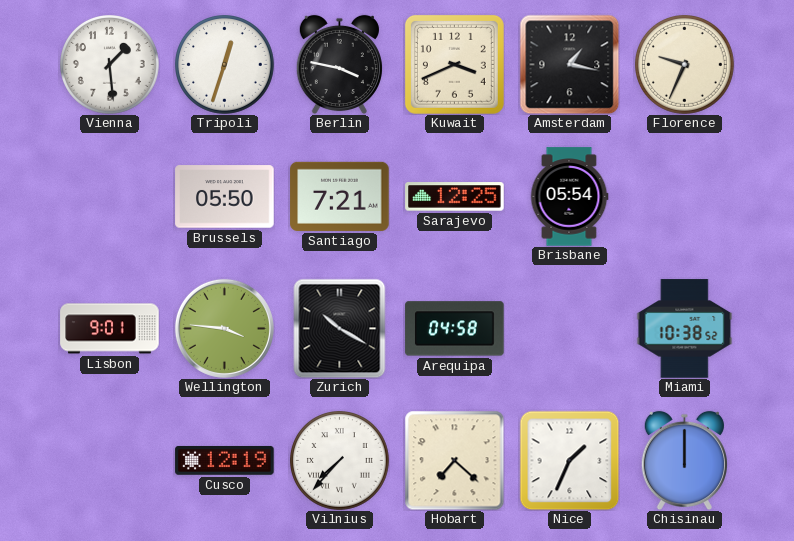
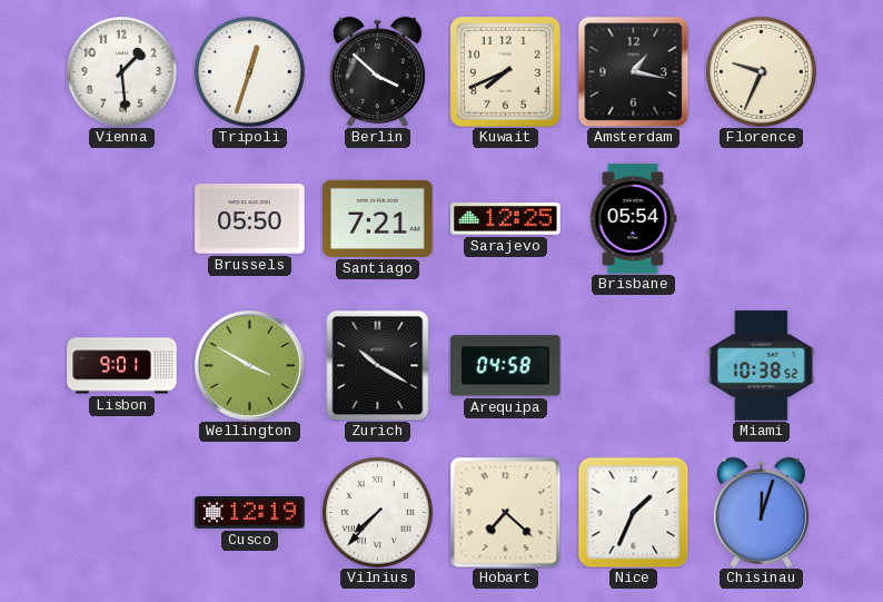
Berlin: 3:47 -> 3:52 (377, 71)
Kuwait: 3:41 -> 7:41 (505, 71)
Wellington: 3:46 -> 3:50 (249, 365)
Chisinau: 12:00 -> 12:03 (761, 512)
